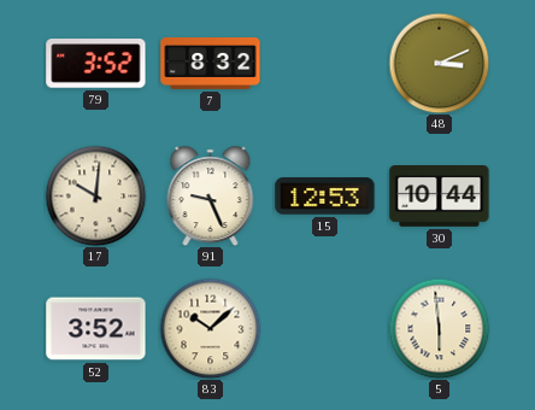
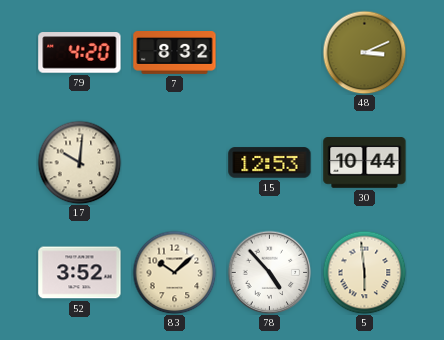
79: 3:52 -> 4:20 (80, 53)
91: 9:26 -> none (211, 197)
78: none -> 4:53 (269, 272)
